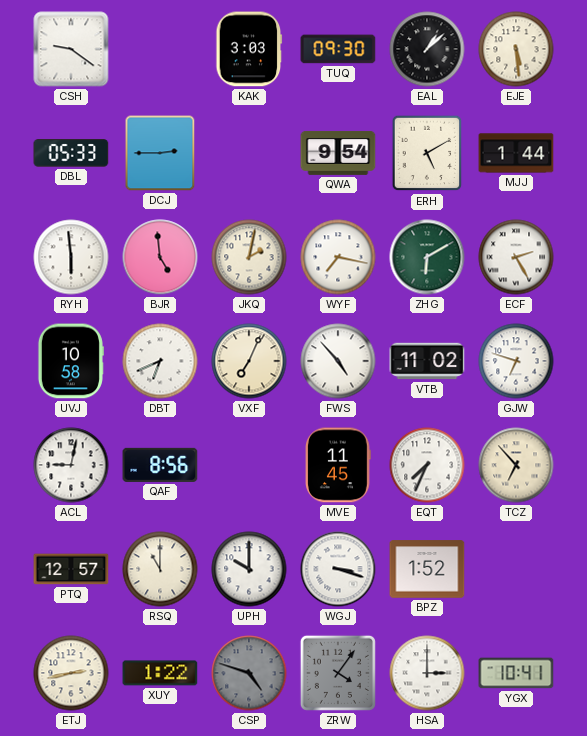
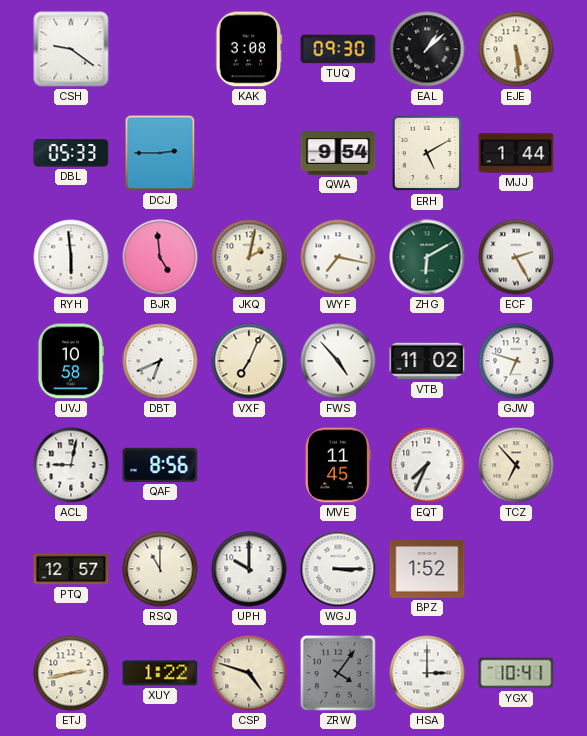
KAK: 3:03 -> 3:08 (249, 49)
WGJ: 3:18 -> 3:15 (338, 569)
CSP dial: grey -> cream (249, 673)
